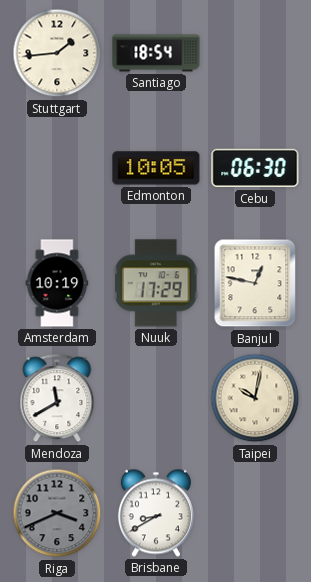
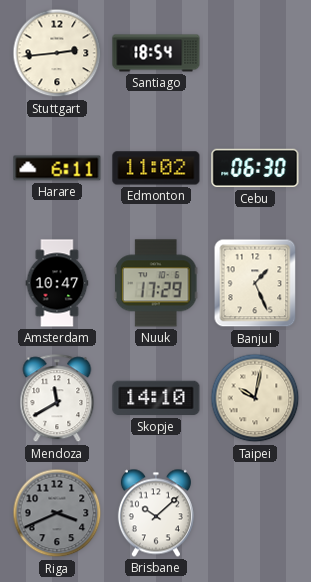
Stuttgart: 1:44 -> 2:44 (57, 53)
Harare: none -> 6:11 (57, 168)
Edmonton: 10:05 -> 11:02 (156, 168)
Amsterdam: 10:19 -> 10:47 (57, 283)
Banjul: 12:47 -> 1:26 (255, 283)
Skopje: none -> 14:10 (156, 398)
Brisbane: 8:40 -> 10:08 (156, 513)
